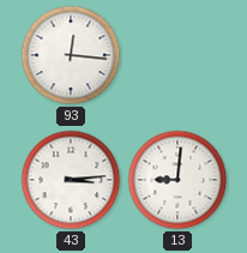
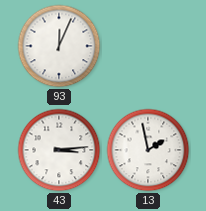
93: 12:16 -> 12:04 (59, 46)
13: 9:01 -> 1:58 (148, 150)
